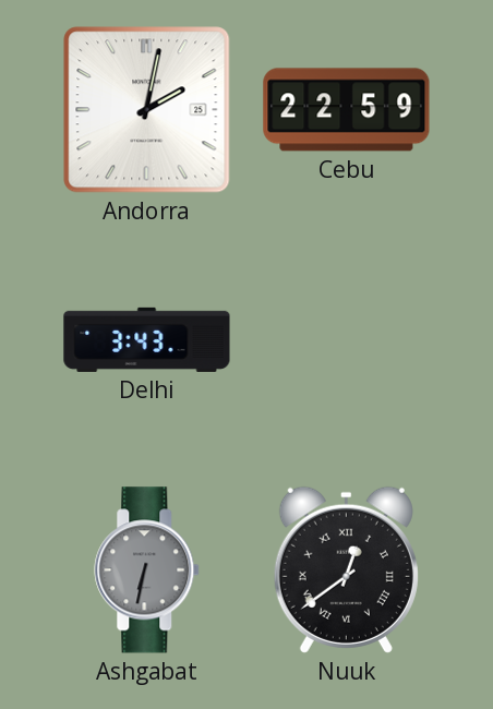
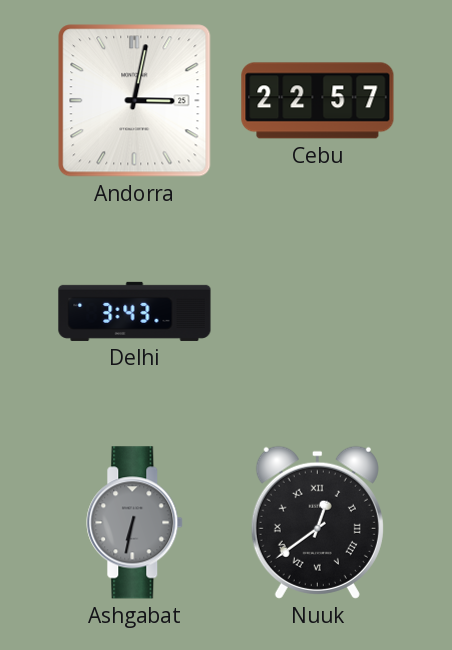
Andorra: 2:02 -> 3:02 (135, 101)
Cebu: 22:59 -> 22:57 (318, 101)
